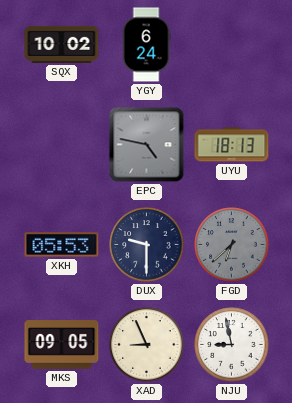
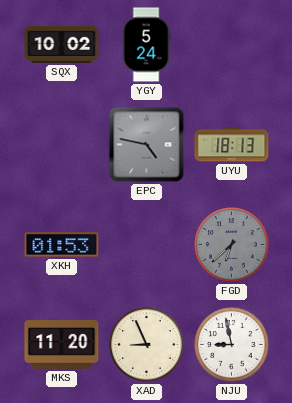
YGY: 6:24 -> 5:24 (146, 45)
XKH: 05:53 -> 01:53 (62, 245)
DUX: 9:30 -> none (147, 245)
MKS: 09:05 -> 11:20 (62, 345)
